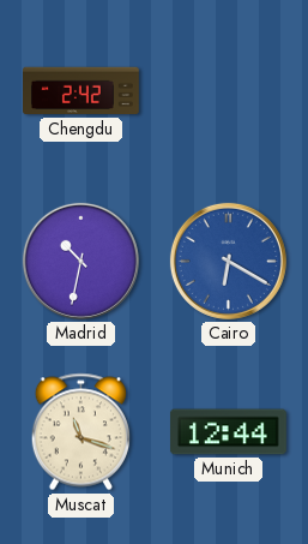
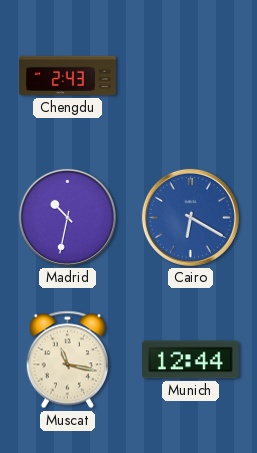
Chengdu: 2:42 -> 2:43 (68, 76)
Muscat: 11:18 -> 11:17 (67, 360)
